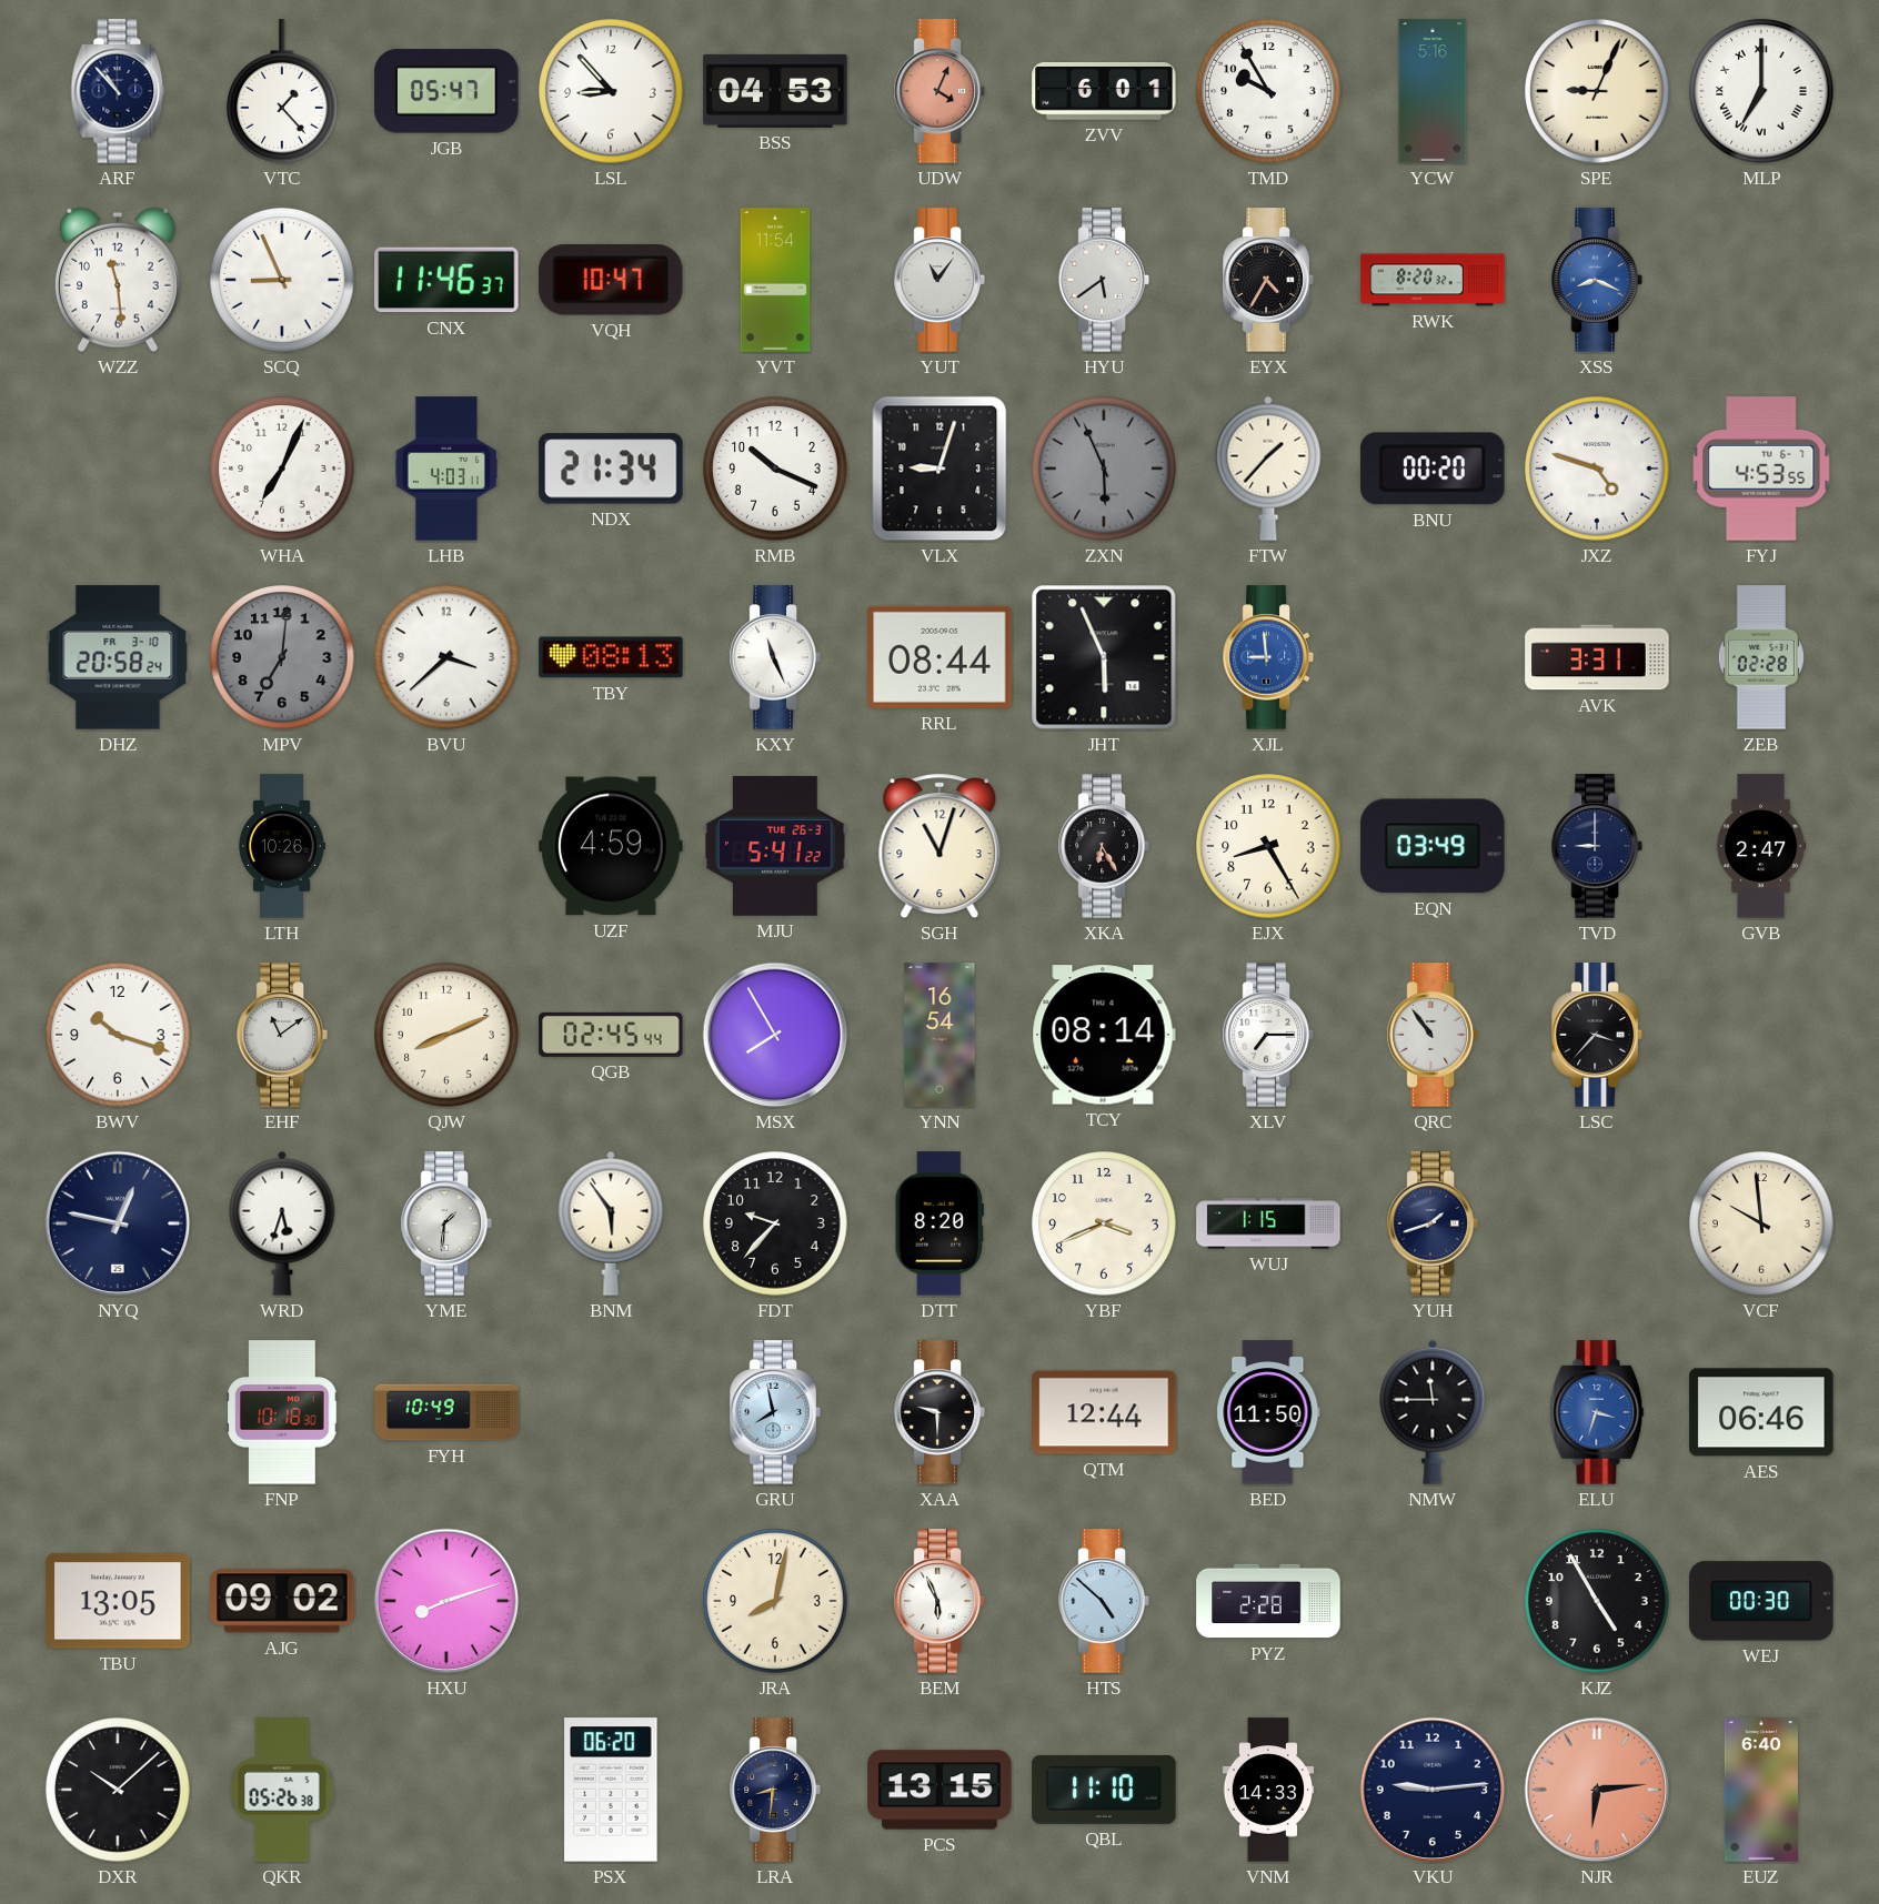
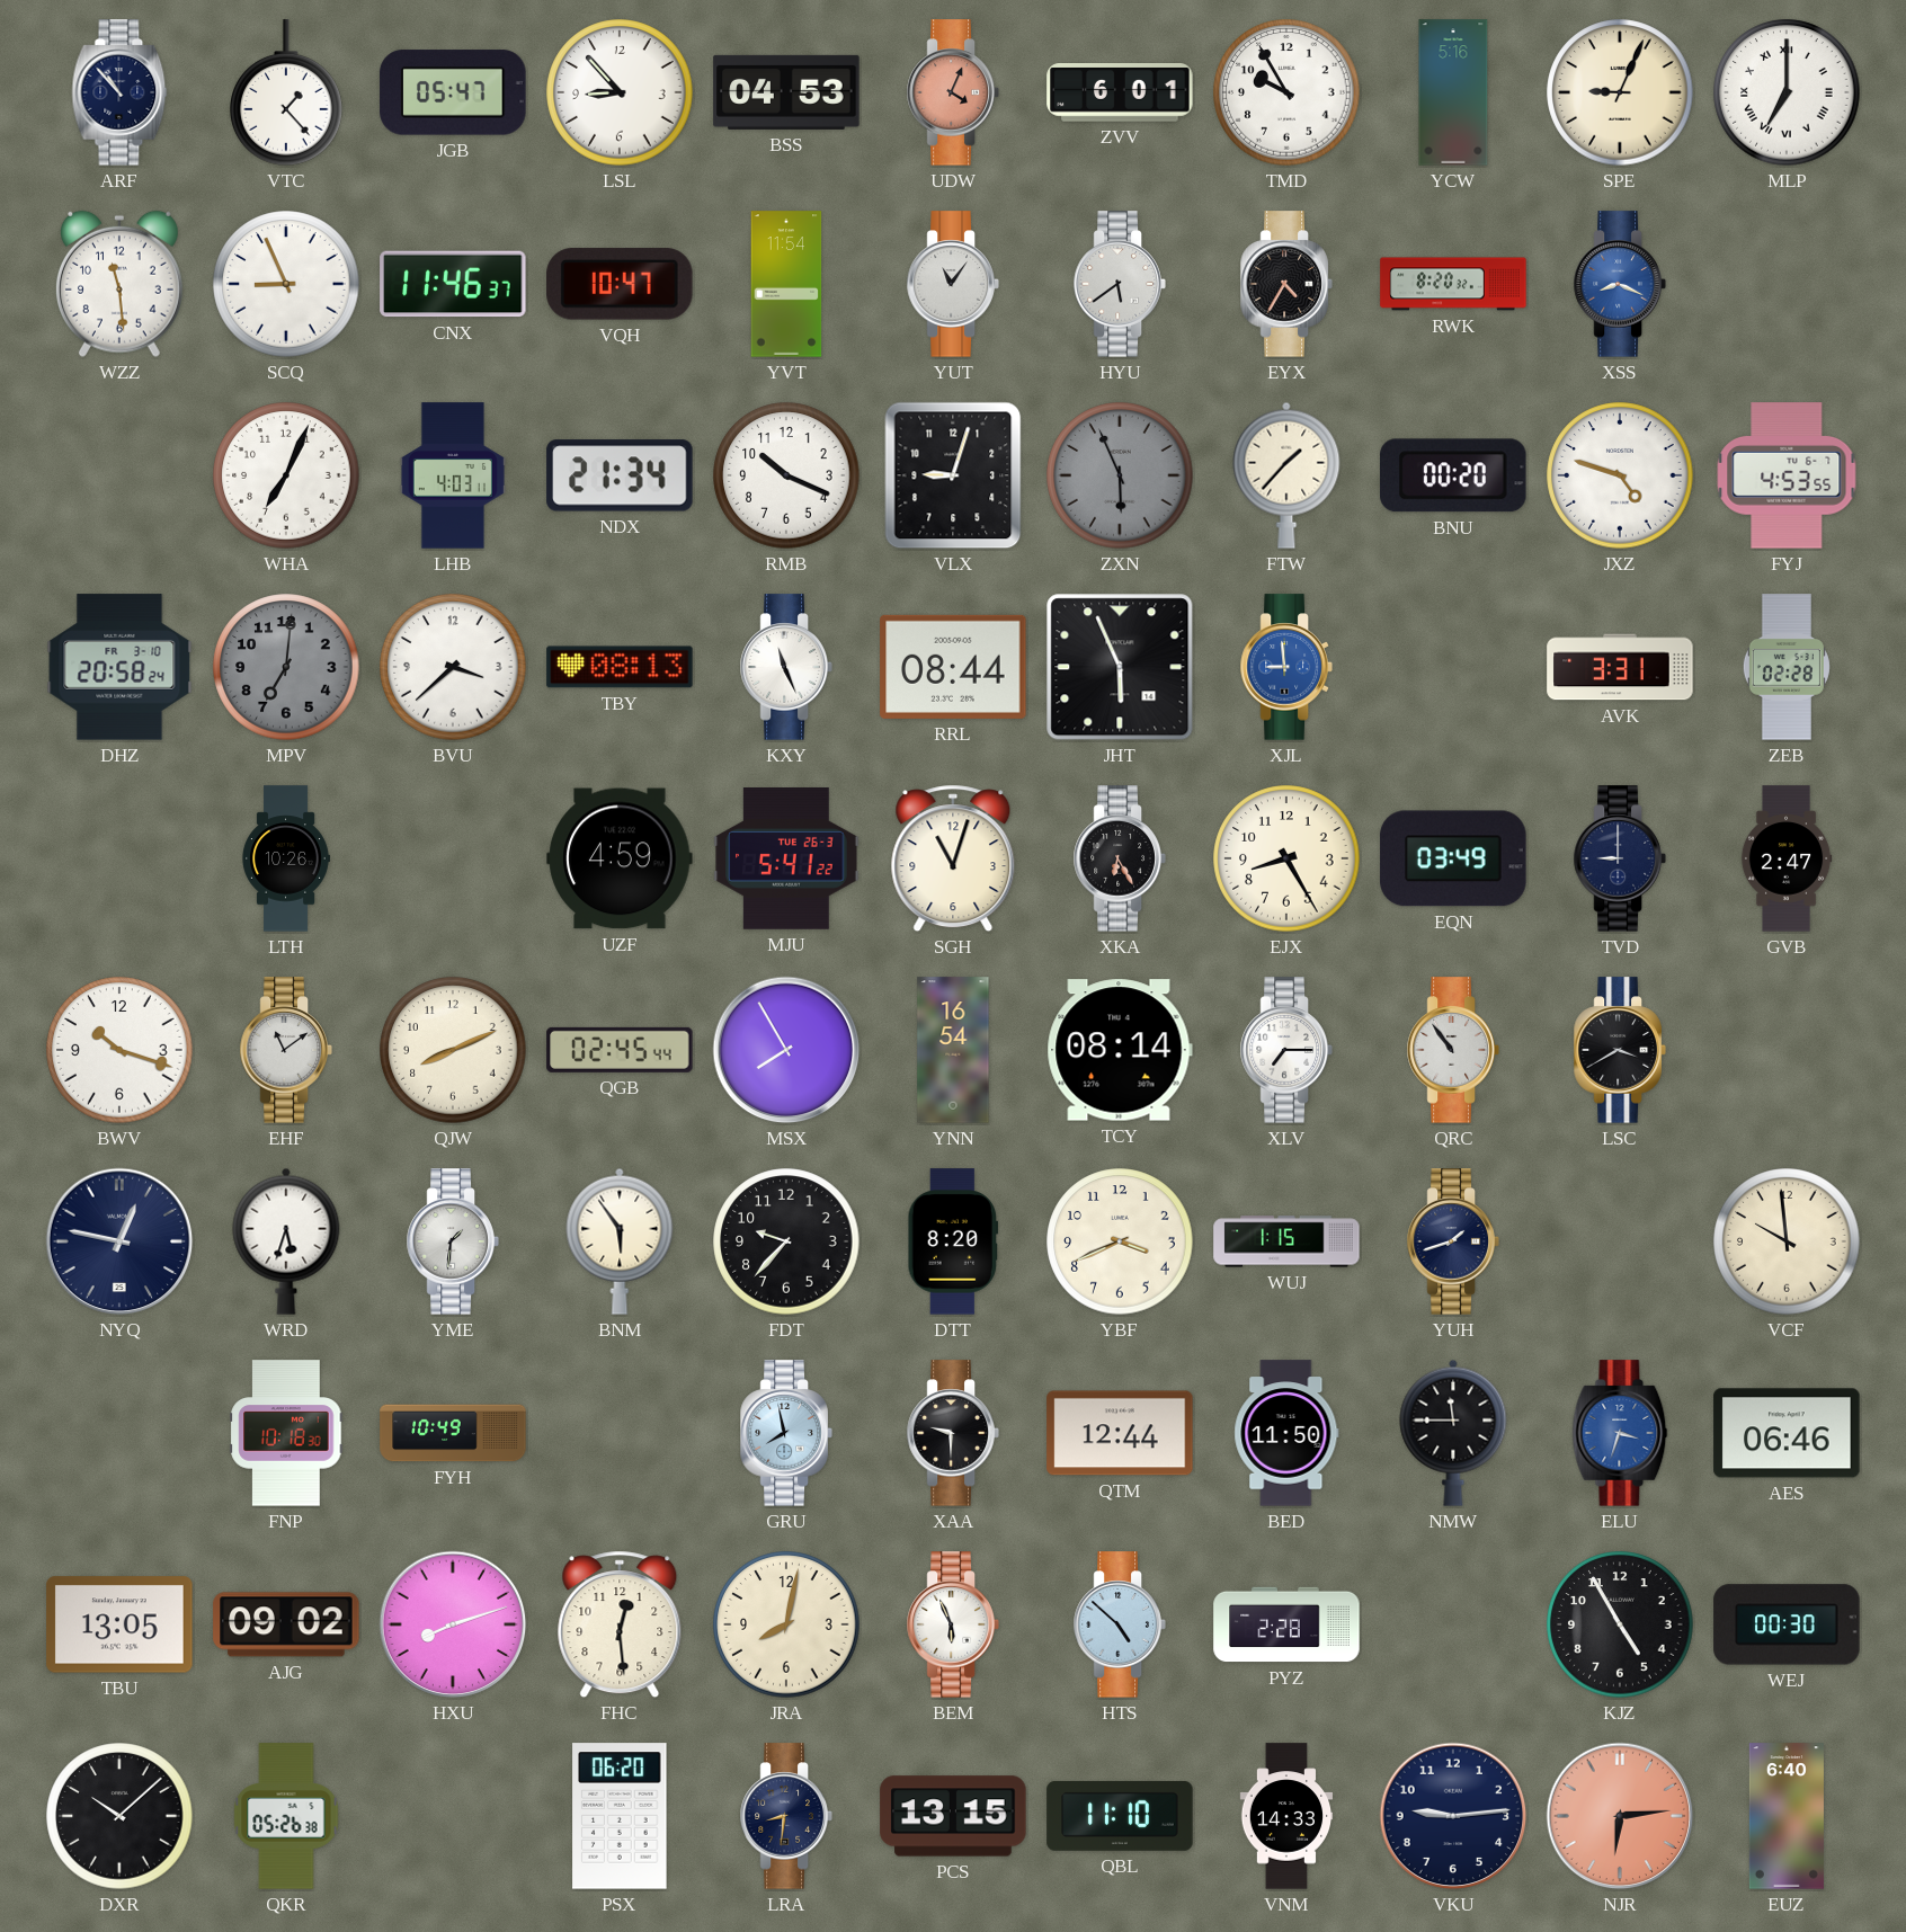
LSC: 3:37 -> 3:40 (1620, 1050)
FHC: none -> 12:29 (620, 1624)
